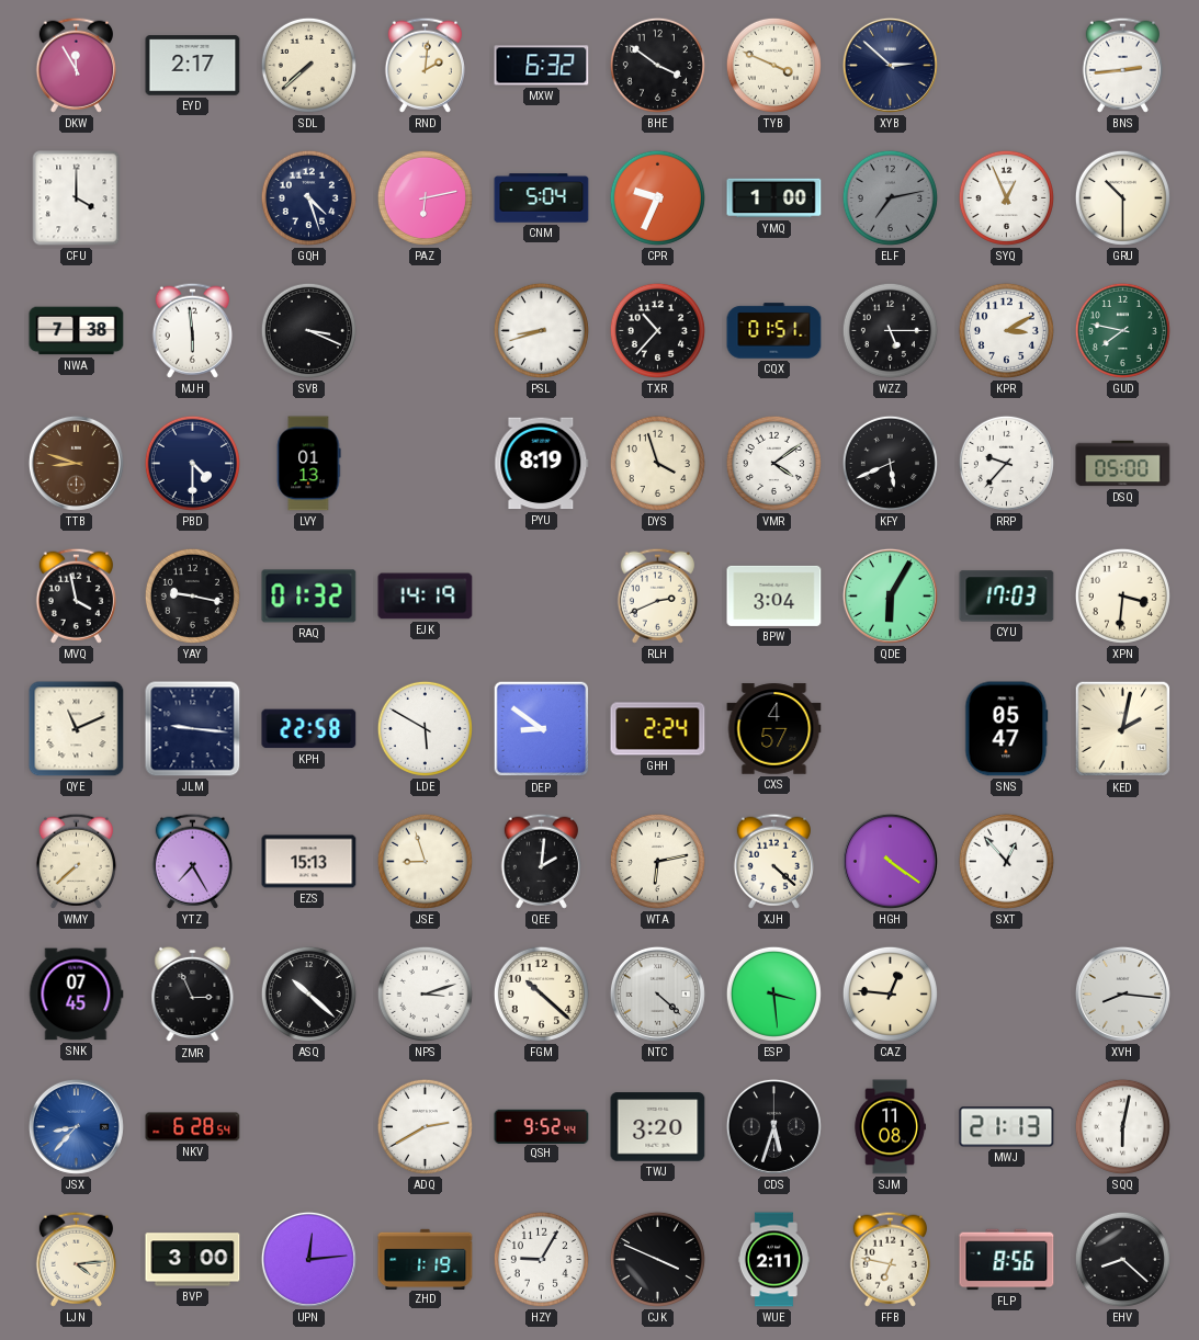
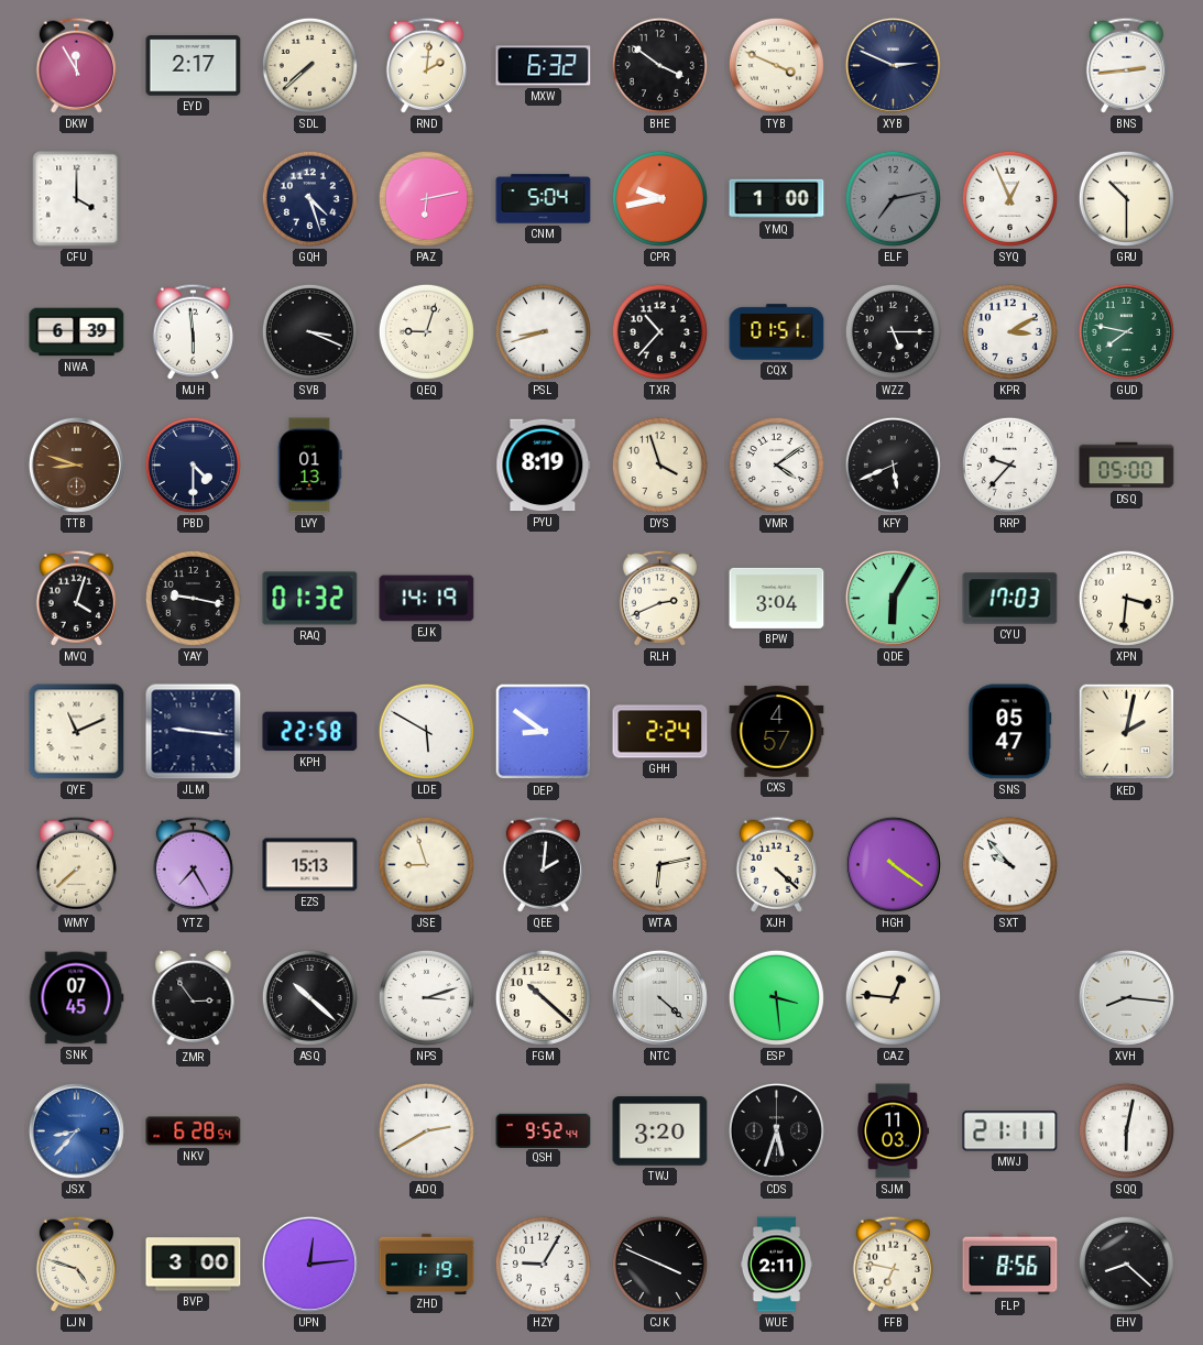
XYB: 2:52 -> 2:49 (893, 65)
CPR: 9:34 -> 9:43 (659, 198)
NWA: 7:38 -> 6:39 (77, 332)
QEQ: none -> 9:03 (426, 331)
MVQ: 3:58 -> 4:03 (76, 598)
SXT: 12:53 -> 9:53 (1009, 864)
ZMR: 2:56 -> 2:54 (194, 998)
SJM: 11:08 -> 11:03 (893, 1131)
MWJ: 21:13 -> 21:11 (1010, 1131)
LJN: 4:14 -> 4:48 (76, 1264)
